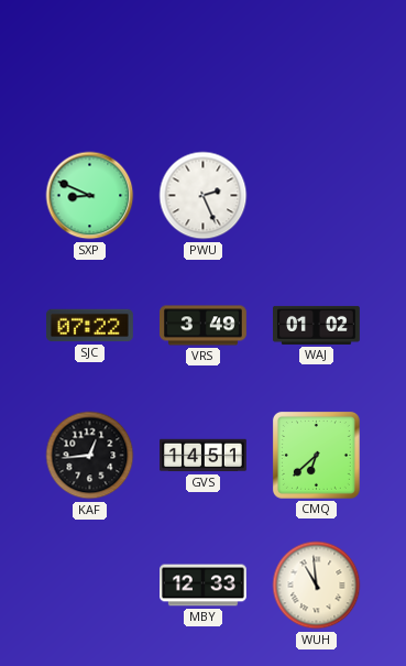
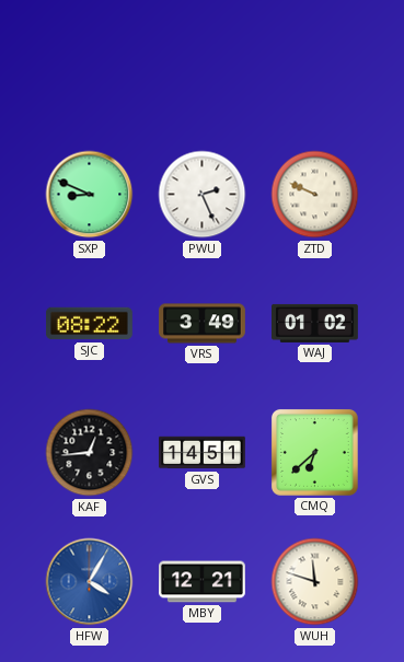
ZTD: none -> 9:49 (315, 195)
SJC: 07:22 -> 08:22 (90, 324)
HFW: none -> 4:05 (90, 582)
MBY: 12:33 -> 12:21 (203, 582)
WUH: 10:59 -> 11:48 (315, 582)
